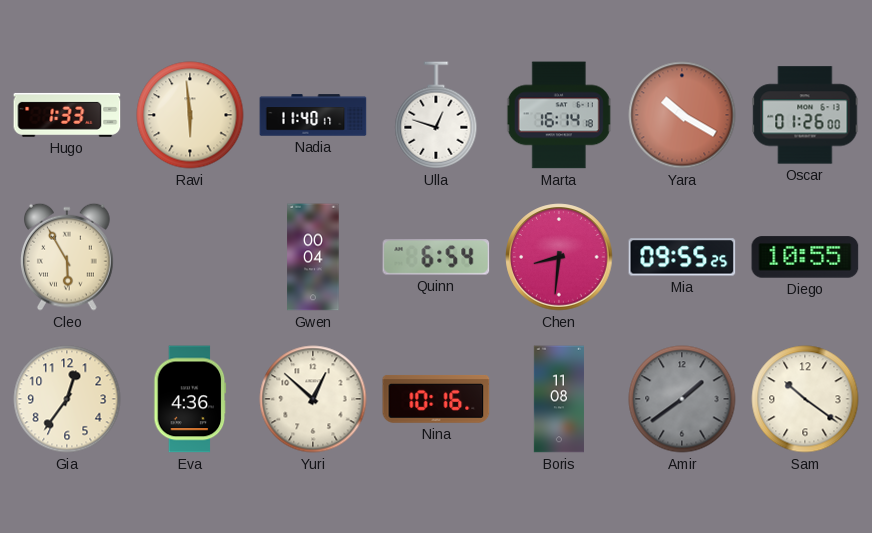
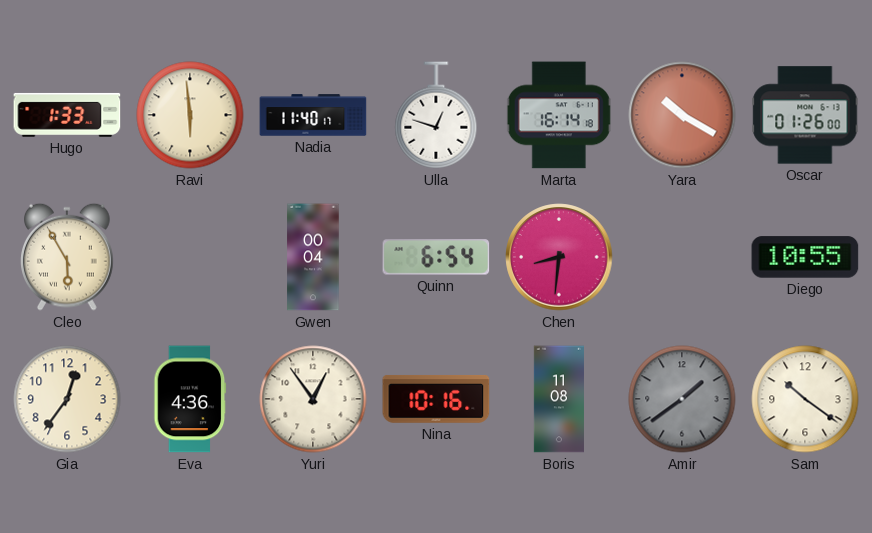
Mia: 09:55 -> none (682, 257)
Yuri: 12:52 -> 12:54 (313, 399)
